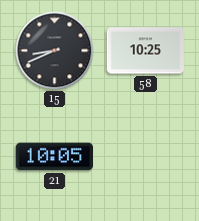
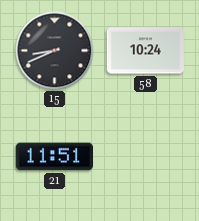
58: 10:25 -> 10:24 (145, 51)
21: 10:05 -> 11:51 (54, 157)
